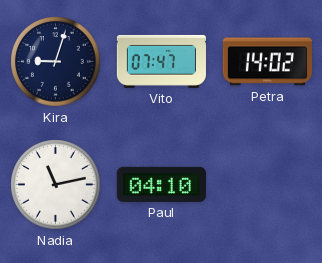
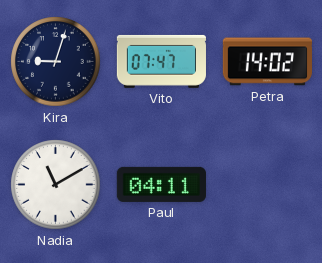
Nadia: 11:13 -> 11:10 (56, 185)
Paul: 04:10 -> 04:11 (161, 184)
